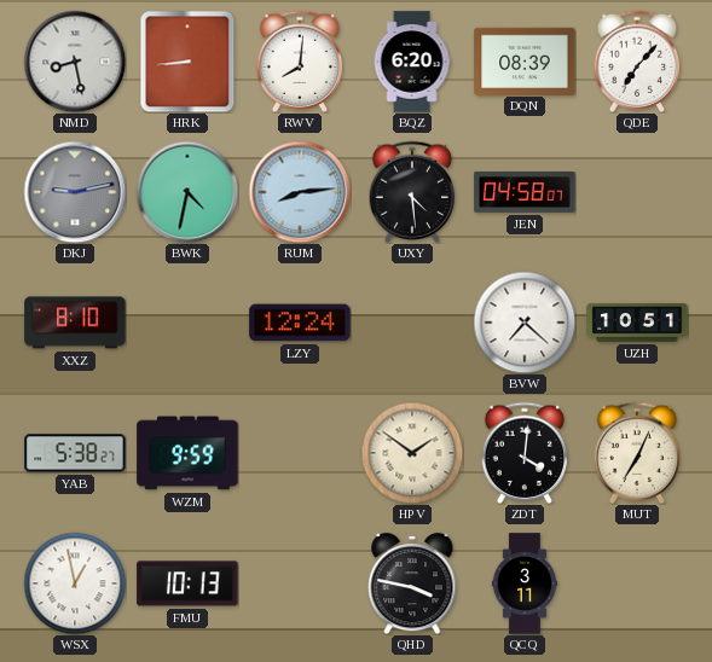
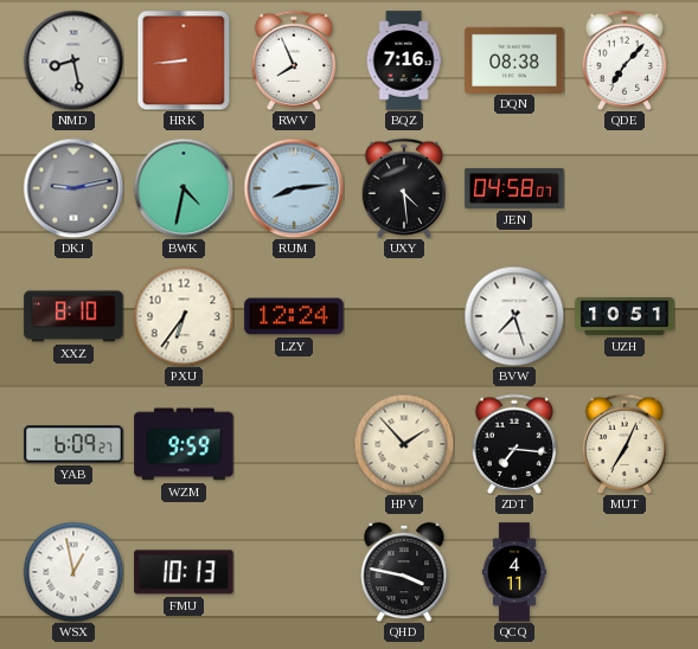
RWV: 8:01 -> 7:56 (294, 59)
BQZ: 6:20 -> 7:16 (404, 60)
DQN: 08:39 -> 08:38 (514, 59)
PXU: none -> 6:36 (184, 316)
BVW: 7:22 -> 7:27 (514, 316)
YAB: 5:38 -> 6:09 (73, 444)
HPV: 1:51 -> 1:53 (404, 444)
ZDT: 4:01 -> 7:16 (514, 443)
QCQ: 3:11 -> 4:11 (513, 572)
